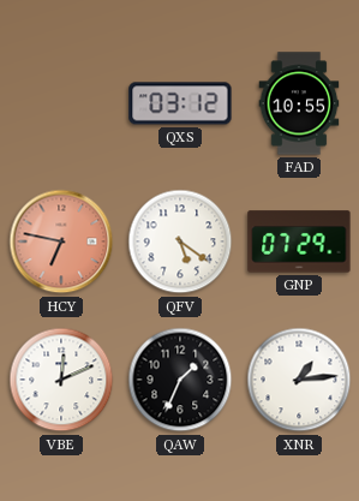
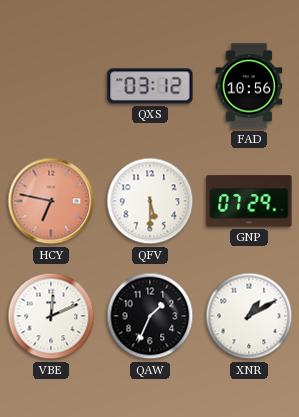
FAD: 10:55 -> 10:56 (249, 86)
QFV: 5:21 -> 5:30 (150, 201)
XNR: 1:14 -> 1:10 (249, 316)
